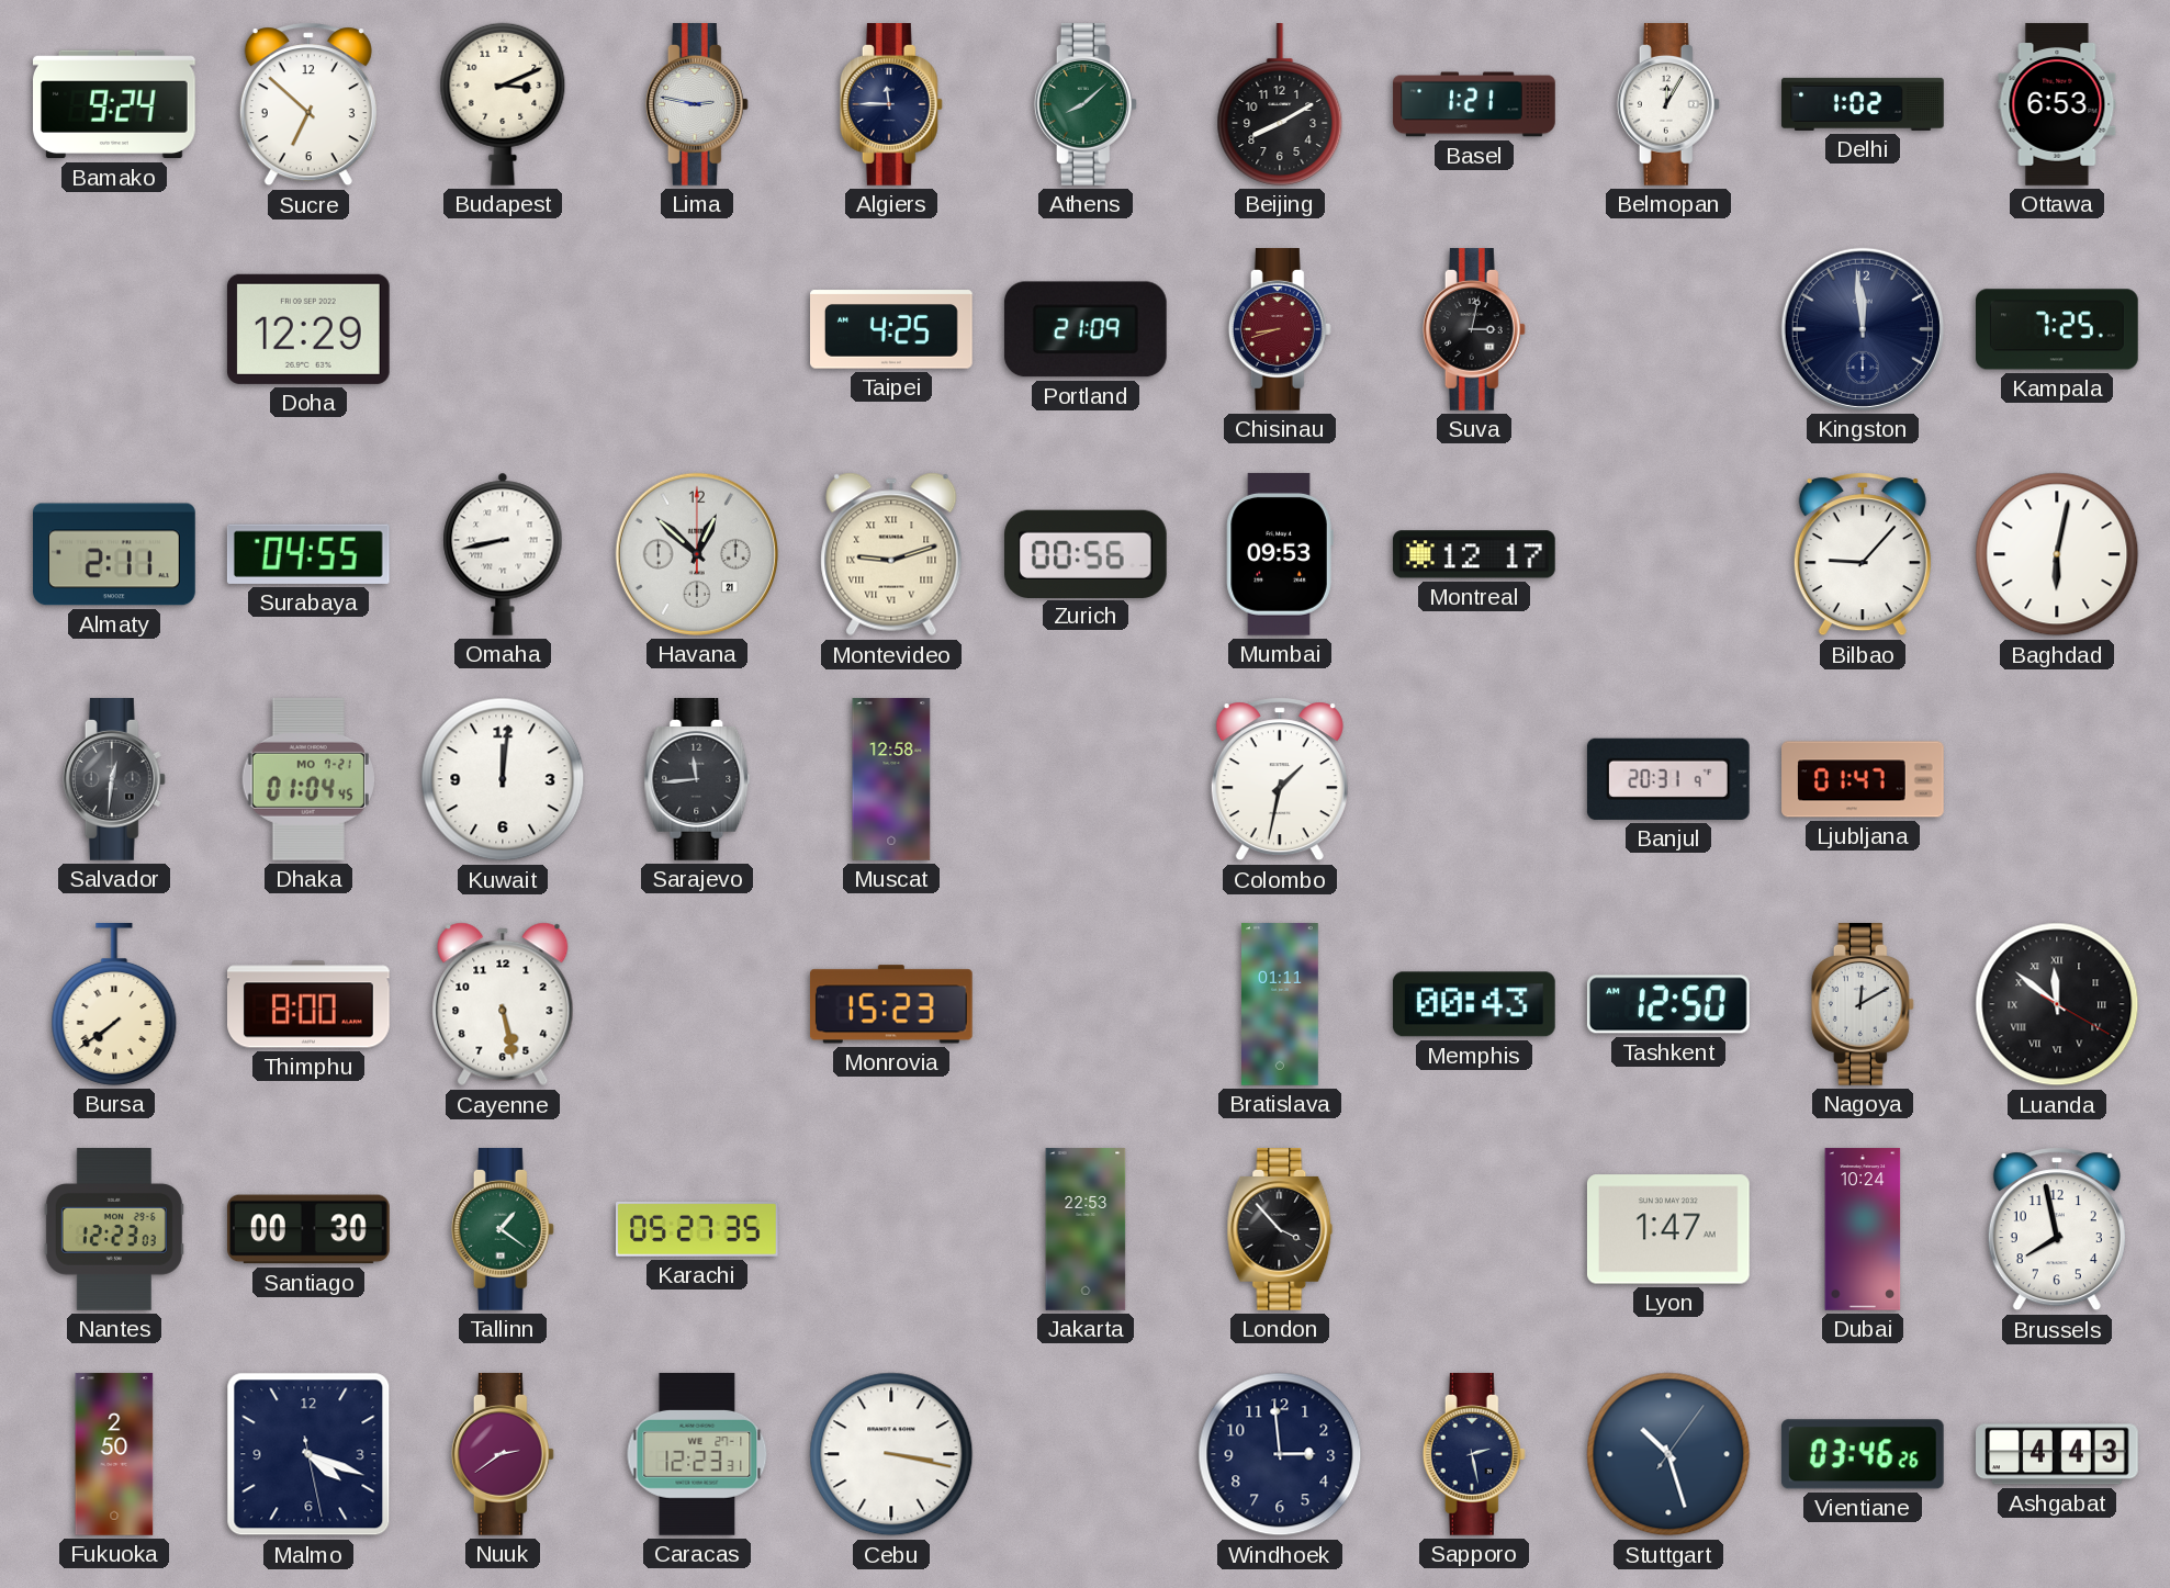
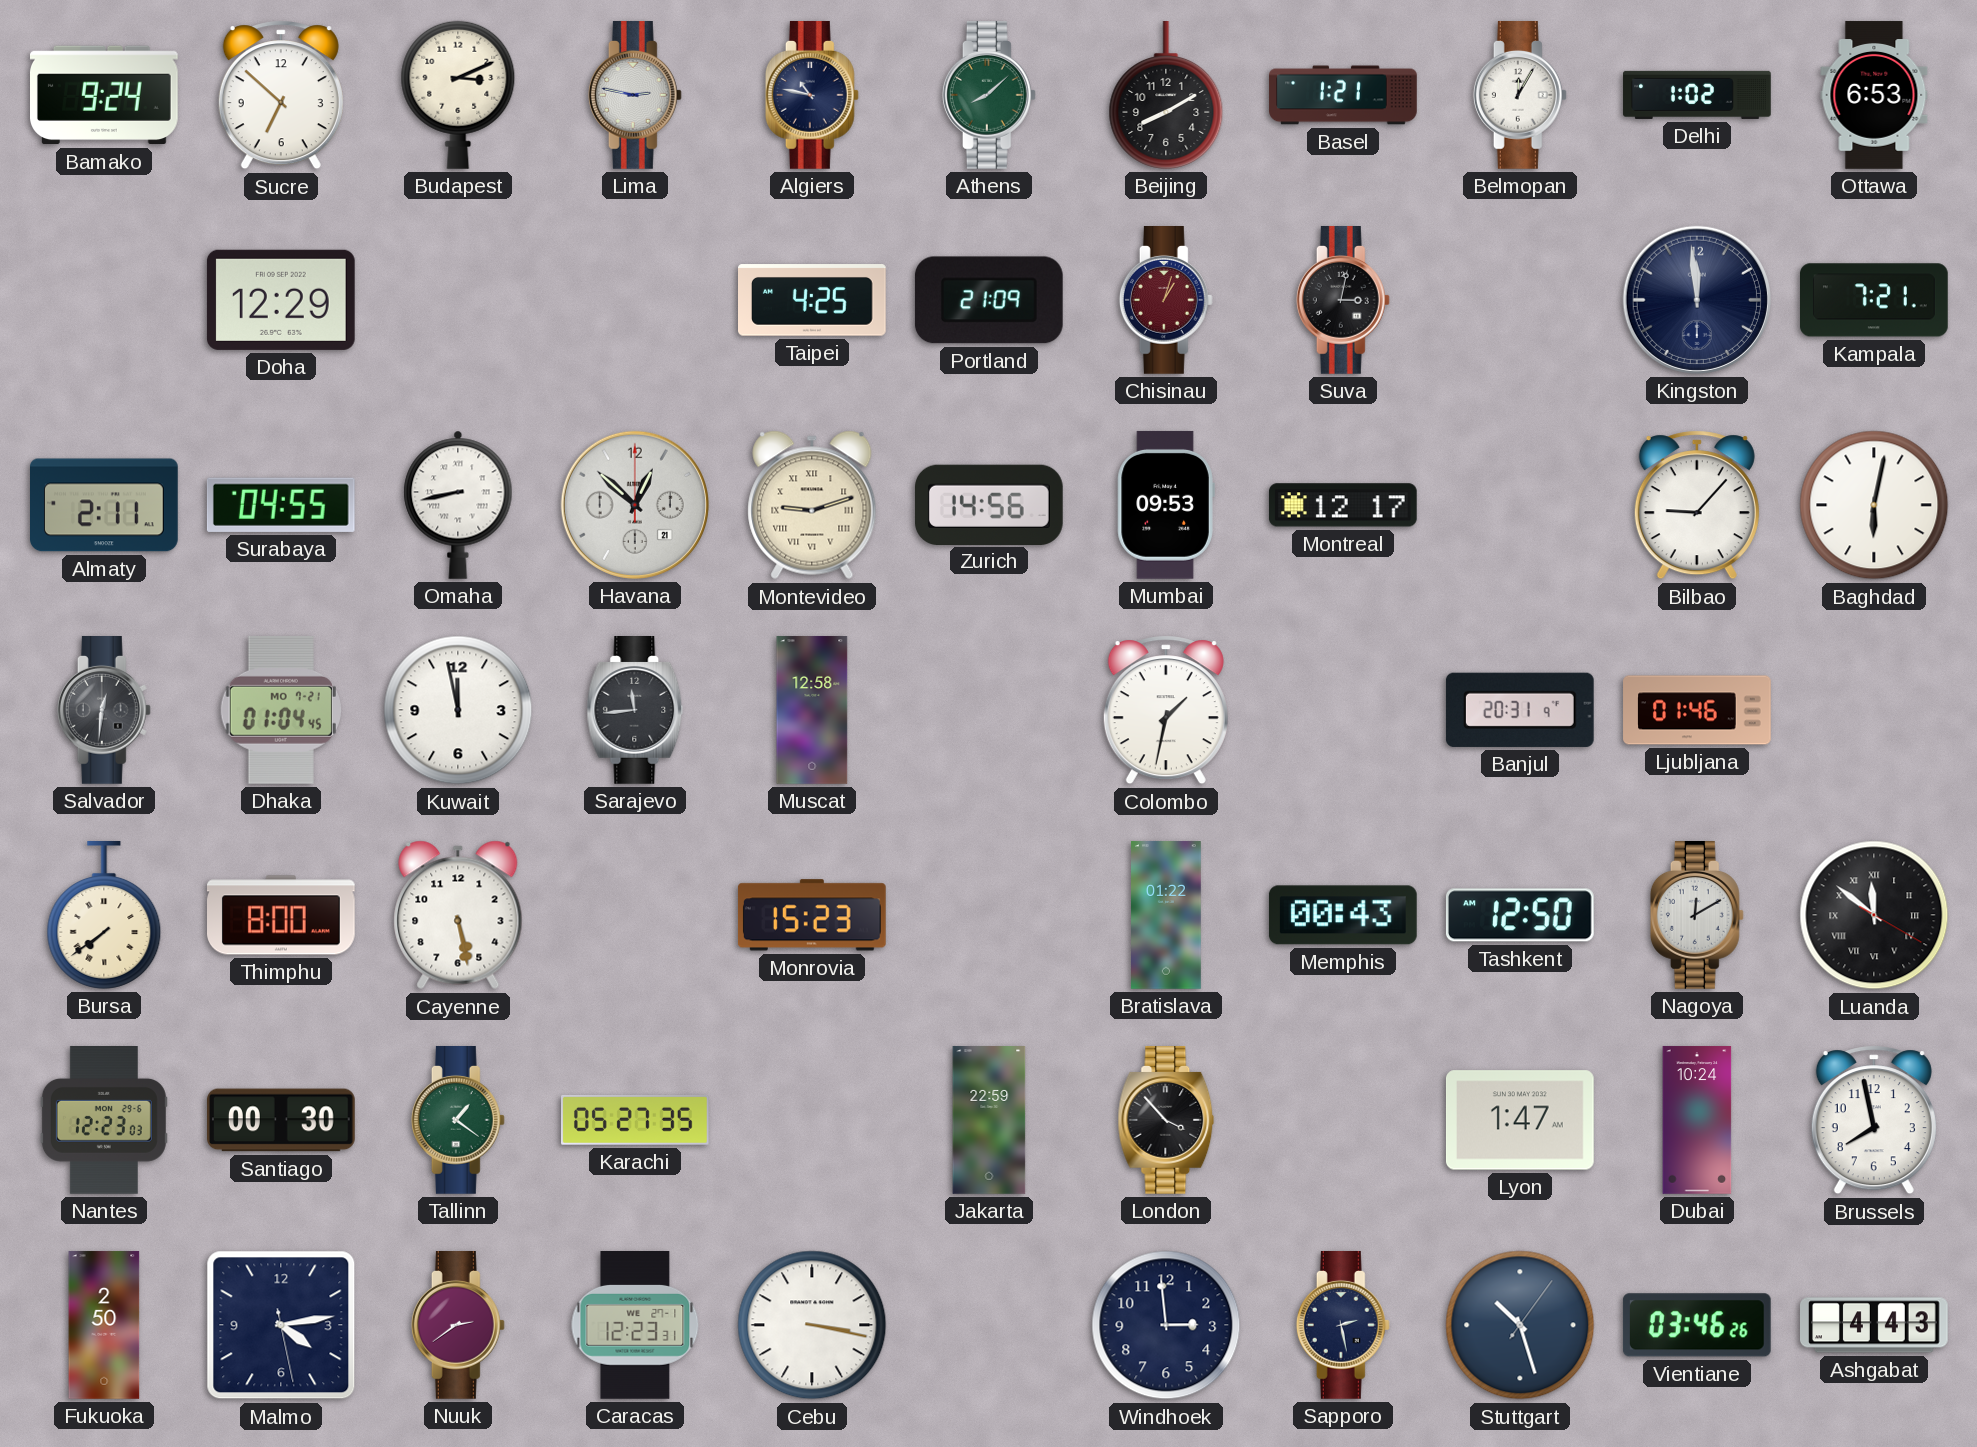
Algiers: 11:45 -> 10:47 (812, 96)
Chisinau: 8:42 -> 1:03 (1166, 301)
Kampala: 7:25 -> 7:21 (1875, 300)
Zurich: 00:56 -> 14:56 (989, 504)
Kuwait: 12:01 -> 11:58 (458, 710)
Ljubljana: 01:47 -> 01:46 (1697, 710)
Bratislava: 01:11 -> 01:22 (1167, 915)
Jakarta: 22:53 -> 22:59 (989, 1120)
Malmo: 4:18 -> 4:13 (281, 1325)
